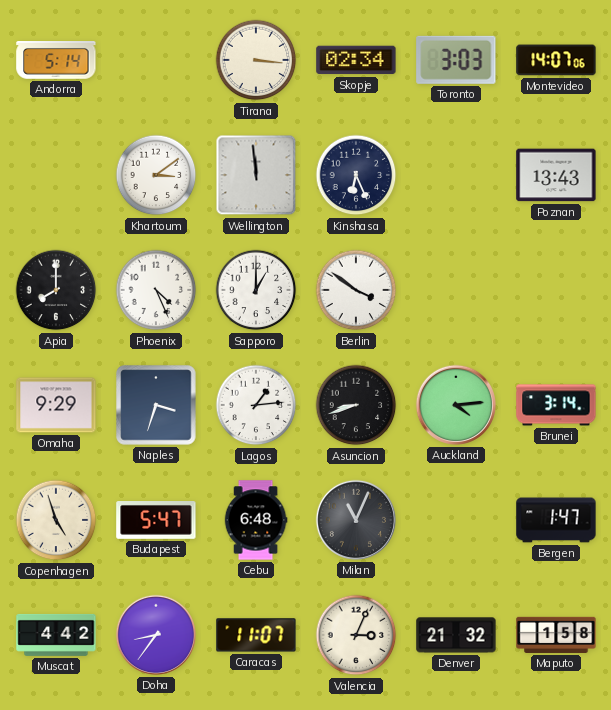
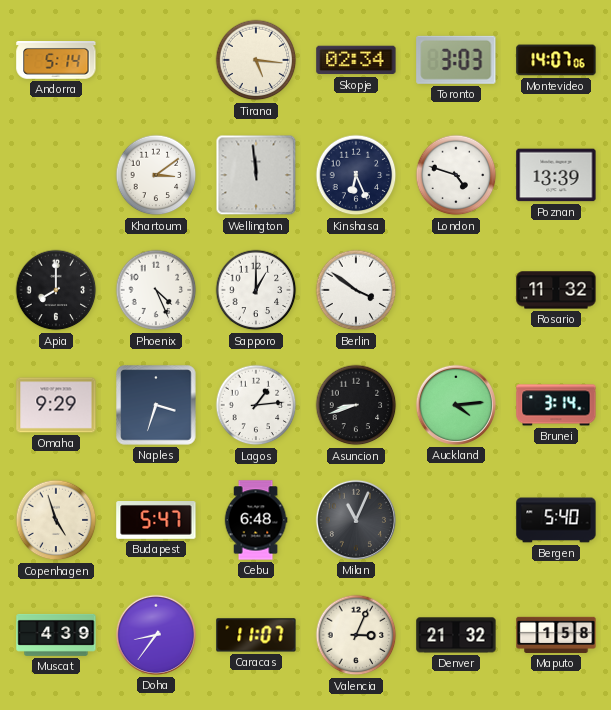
Tirana: 3:16 -> 5:16 (256, 60)
London: none -> 4:48 (456, 175)
Poznan: 13:43 -> 13:39 (556, 175)
Rosario: none -> 11:32 (556, 290)
Bergen: 1:47 -> 5:40 (556, 520)
Muscat: 4:42 -> 4:39 (56, 635)
